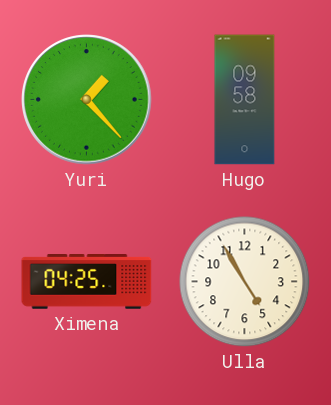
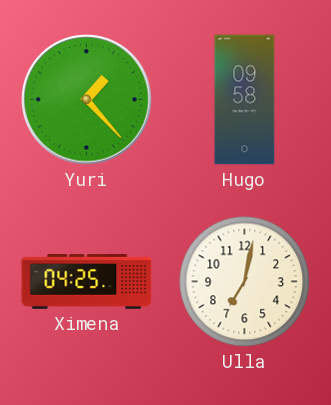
Ulla: 4:55 -> 7:02 (245, 282)
